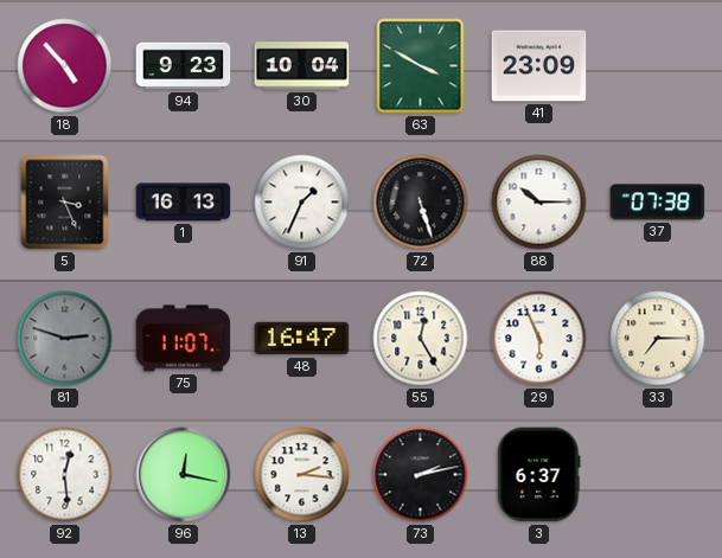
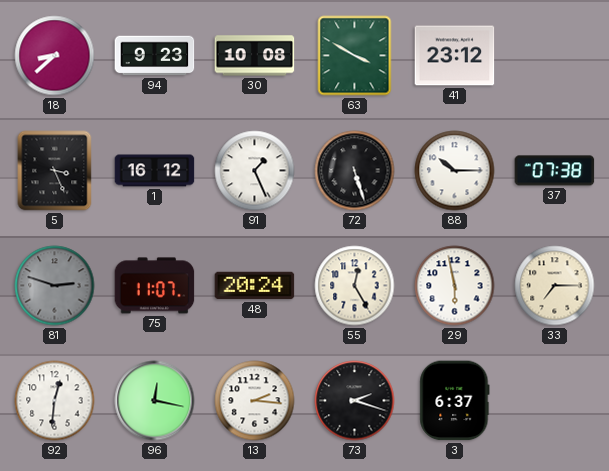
18: 4:53 -> 8:38 (55, 56)
30: 10:04 -> 10:08 (255, 56)
41: 23:09 -> 23:12 (455, 56)
1: 16:13 -> 16:12 (155, 171)
91: 1:34 -> 1:26 (255, 171)
48: 16:47 -> 20:24 (255, 286)
29: 5:56 -> 5:58 (455, 286)
92: 12:29 -> 12:31 (55, 401)
73: 2:13 -> 2:18 (355, 401)
